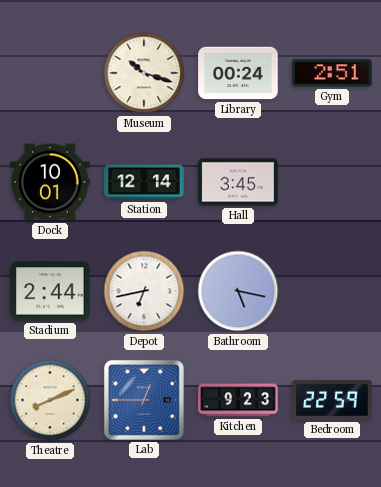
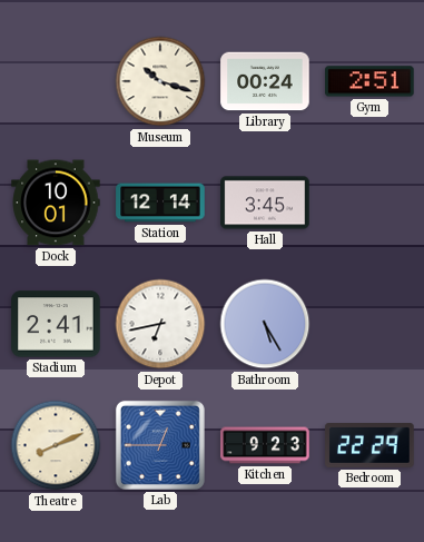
Stadium: 2:44 -> 2:41 (56, 324)
Bathroom: 5:17 -> 5:25 (265, 324)
Bedroom: 22:59 -> 22:29 (369, 445)
